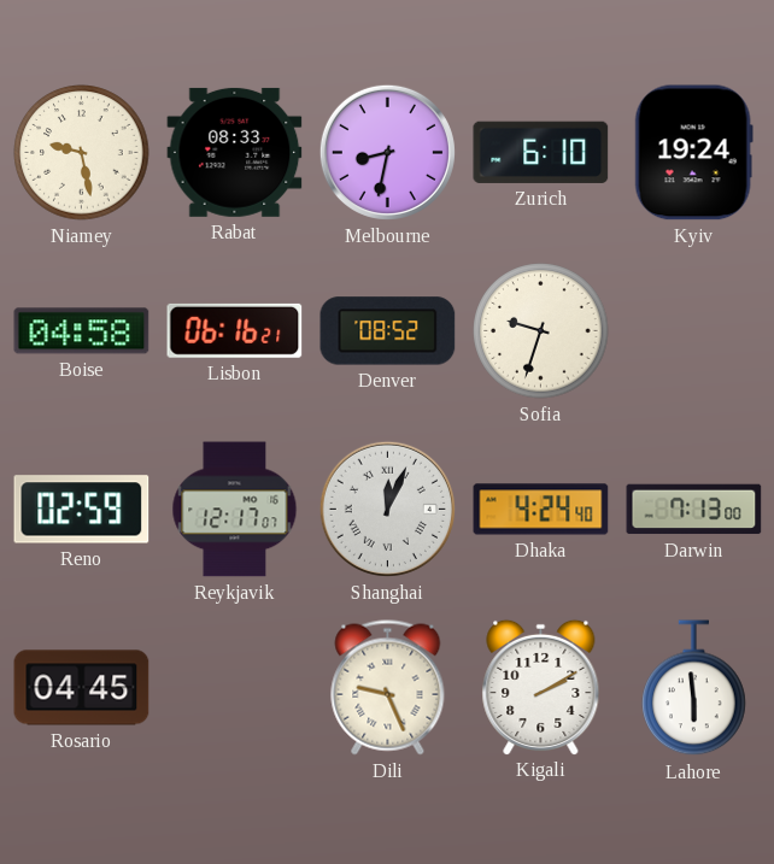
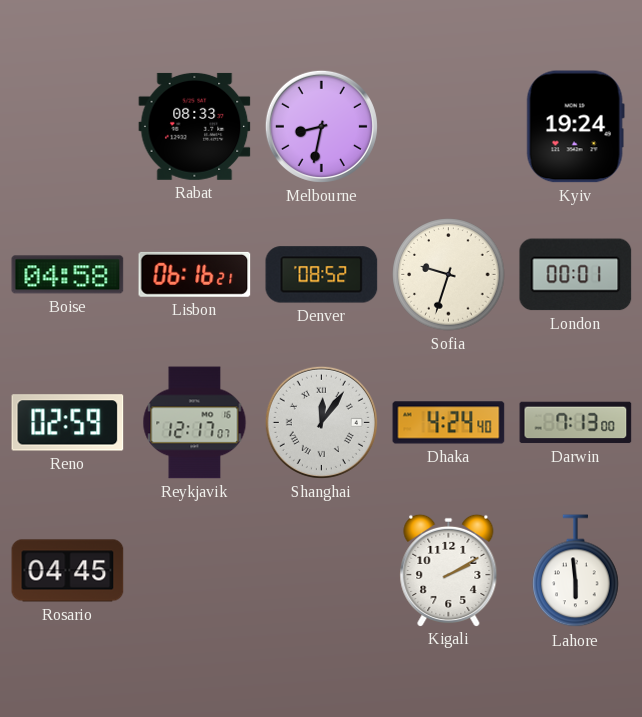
Niamey: 9:28 -> none (82, 153)
Zurich: 6:10 -> none (541, 152)
London: none -> 00:01 (576, 275)
Shanghai: 12:04 -> 12:06 (321, 422)
Dili: 9:26 -> none (388, 688)
